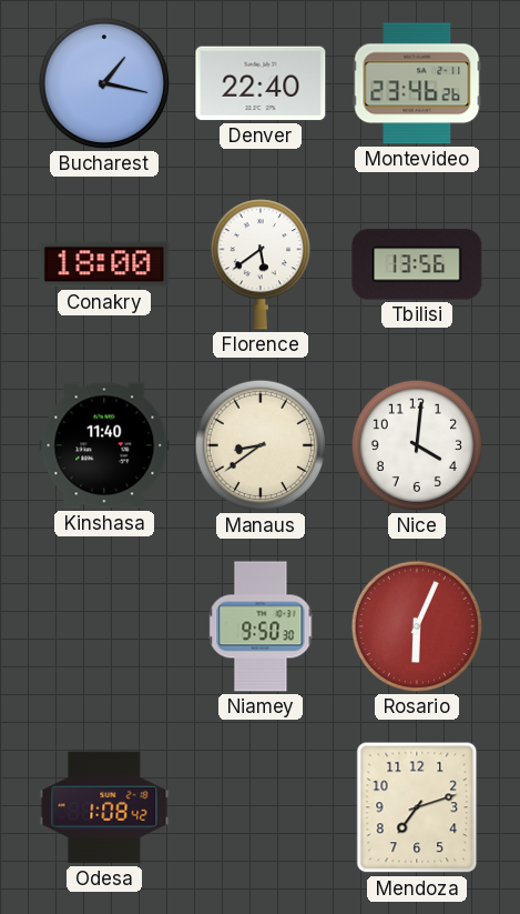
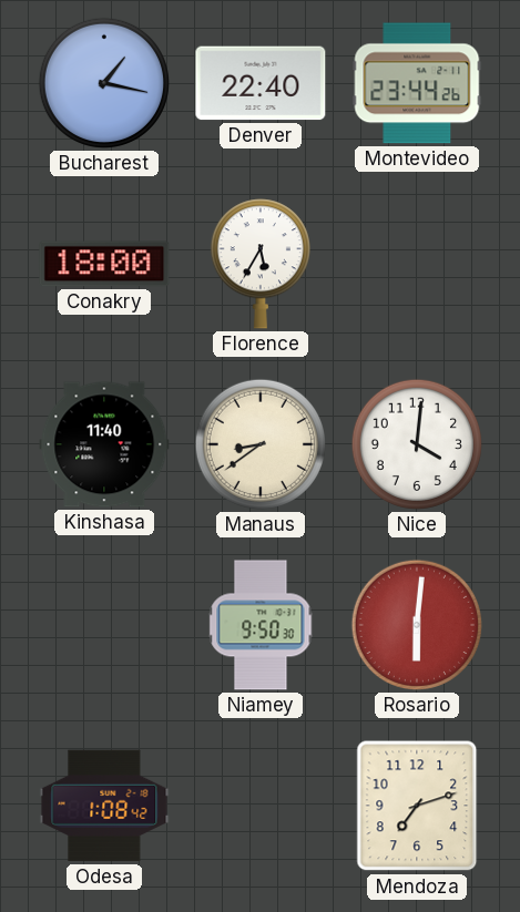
Montevideo: 23:46 -> 23:44 (417, 83)
Florence: 5:39 -> 5:35 (261, 264)
Tbilisi: 13:56 -> none (417, 264)
Rosario: 6:04 -> 6:01 (417, 625)
